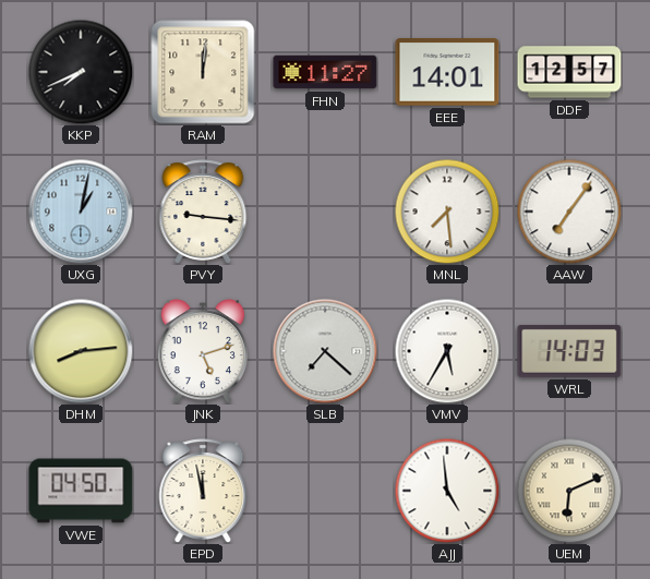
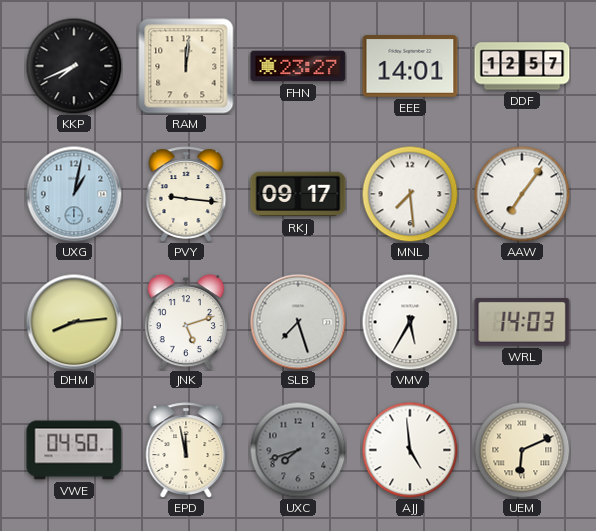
FHN: 11:27 -> 23:27 (298, 66)
RKJ: none -> 09:17 (298, 194)
SLB: 7:22 -> 7:27 (298, 322)
UXC: none -> 7:42 (298, 450)
